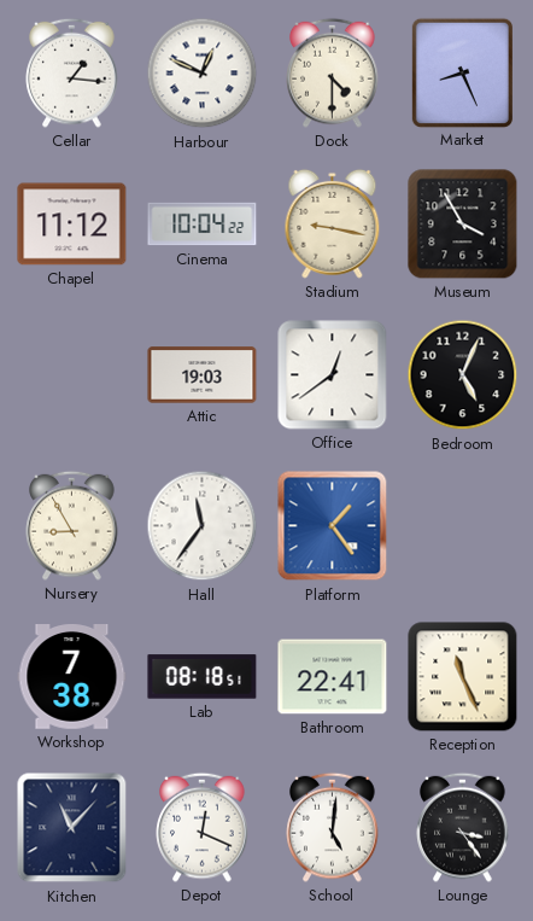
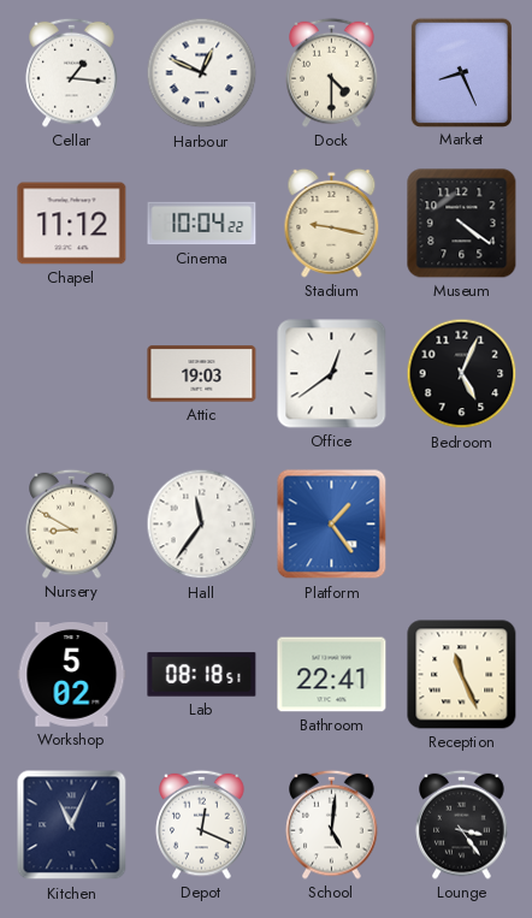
Museum: 3:55 -> 4:21 (462, 224)
Nursery: 8:55 -> 8:50 (72, 523)
Workshop: 7:38 -> 5:02 (72, 675)
Kitchen: 11:07 -> 11:04 (72, 825)
